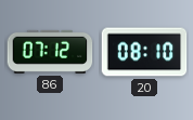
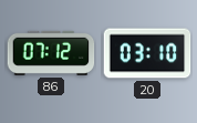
20: 08:10 -> 03:10 (147, 53)
